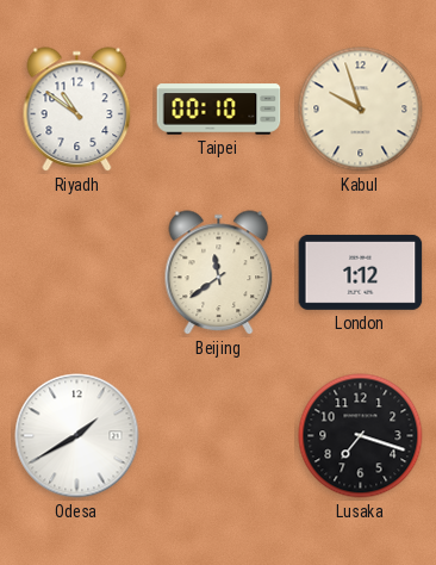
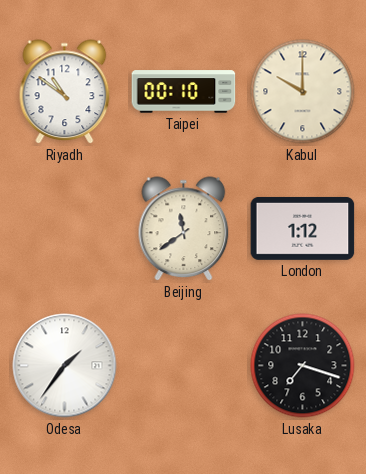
Kabul: 9:57 -> 10:00 (303, 92)
Odesa: 1:40 -> 1:36 (65, 366)
